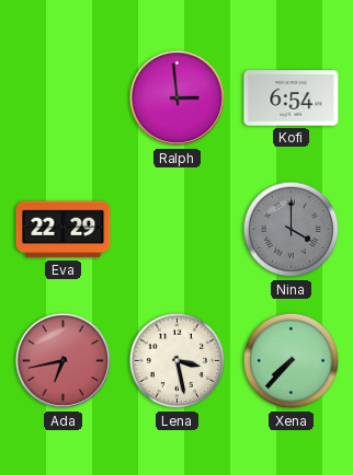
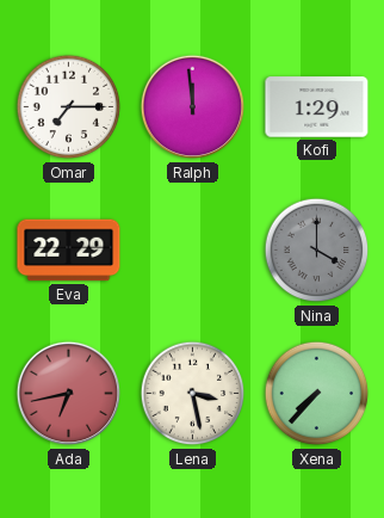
Omar: none -> 7:15 (69, 107)
Ralph: 2:59 -> 11:59 (193, 107)
Kofi: 6:54 -> 1:29 (317, 107)
